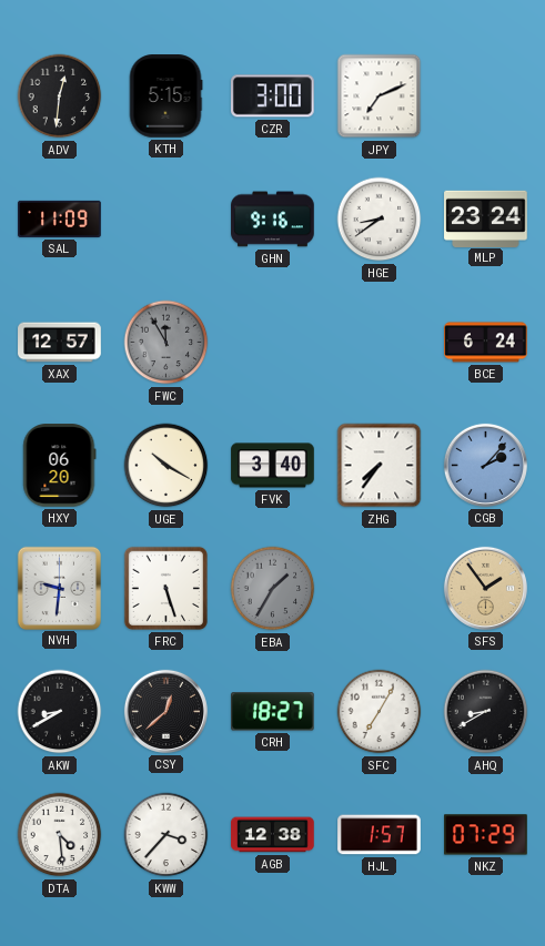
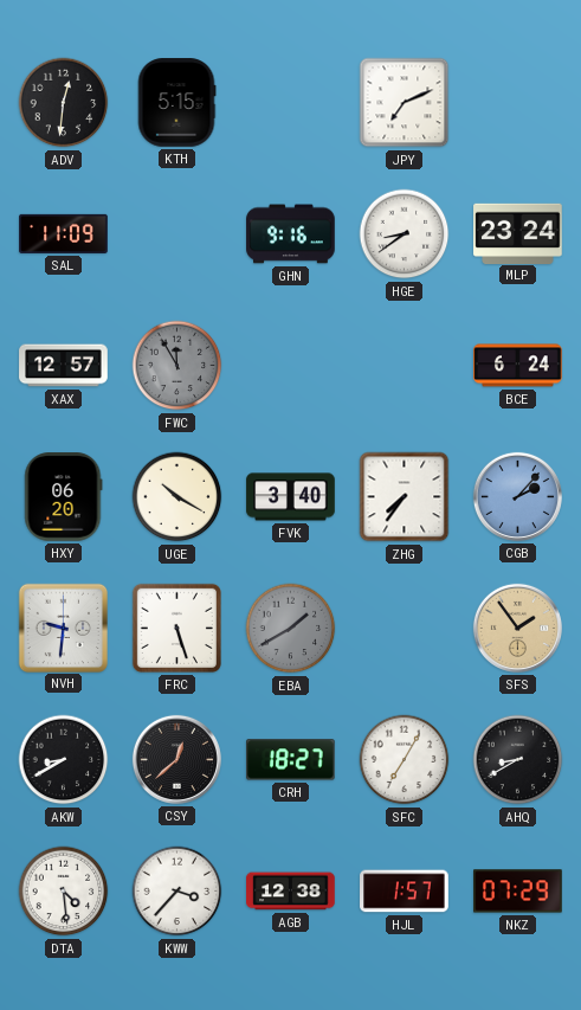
CZR: 3:00 -> none (273, 96)
EBA: 1:35 -> 1:40 (291, 629)
